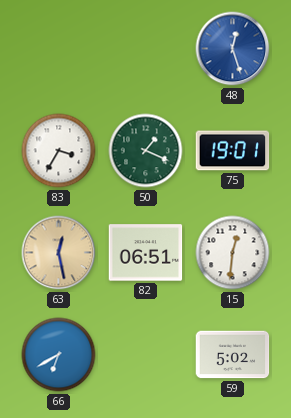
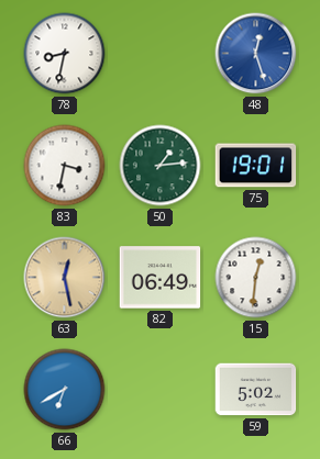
78: none -> 8:32 (65, 54)
83: 3:35 -> 3:32 (65, 166)
50: 1:19 -> 1:14 (161, 166)
82: 06:51 -> 06:49 (161, 278)
